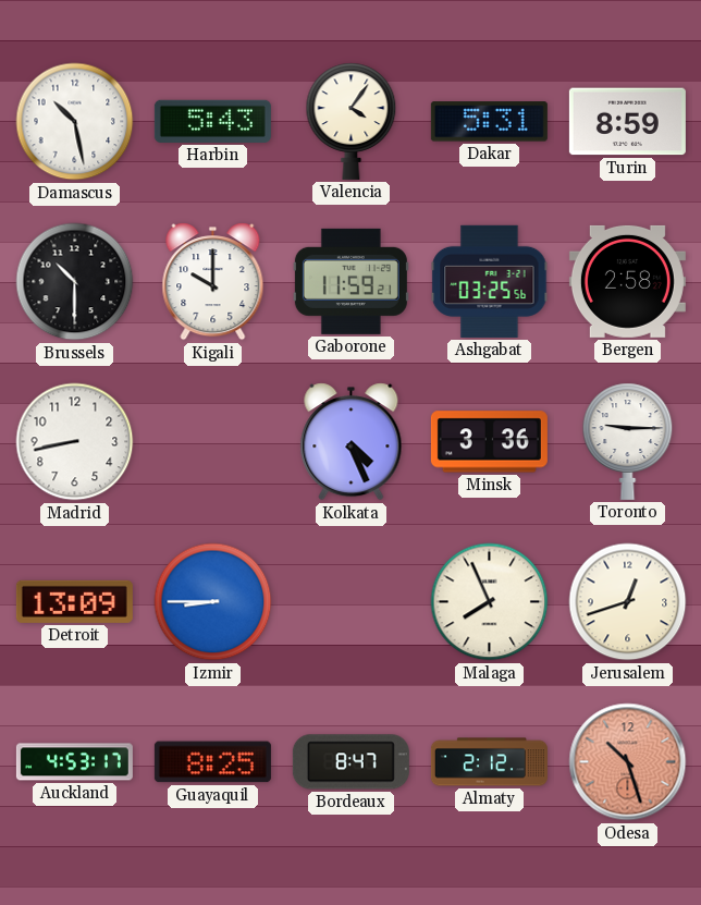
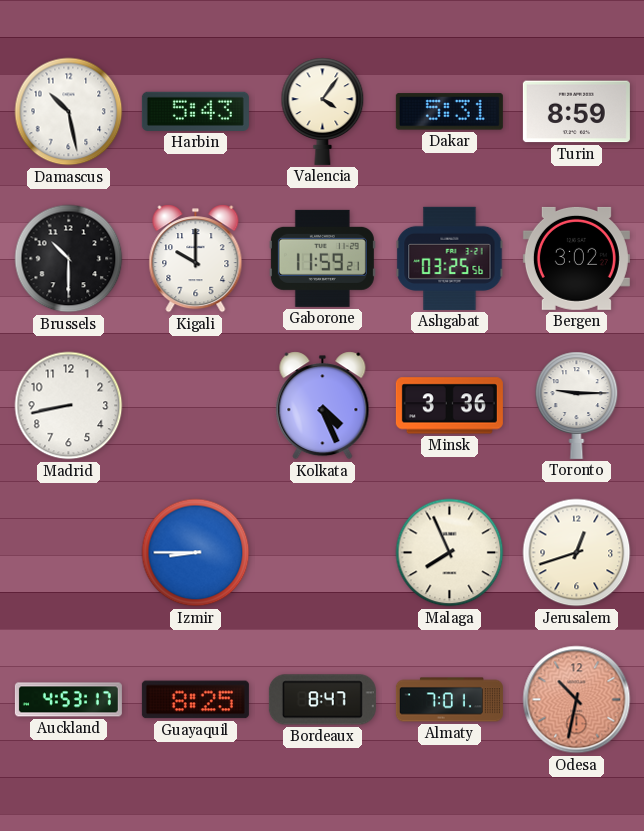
Bergen: 2:58 -> 3:02 (576, 258)
Detroit: 13:09 -> none (74, 601)
Almaty: 2:12 -> 7:01 (449, 700)
Odesa: 10:27 -> 10:32 (577, 700)
